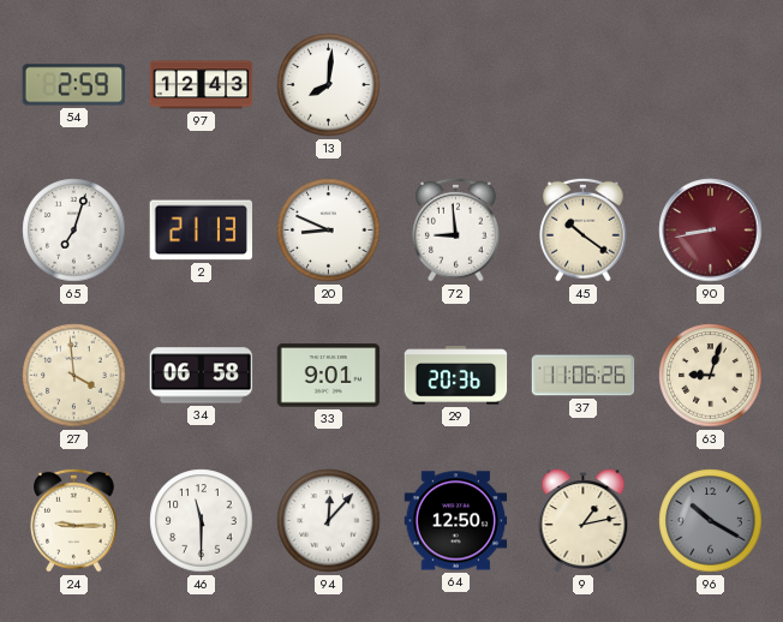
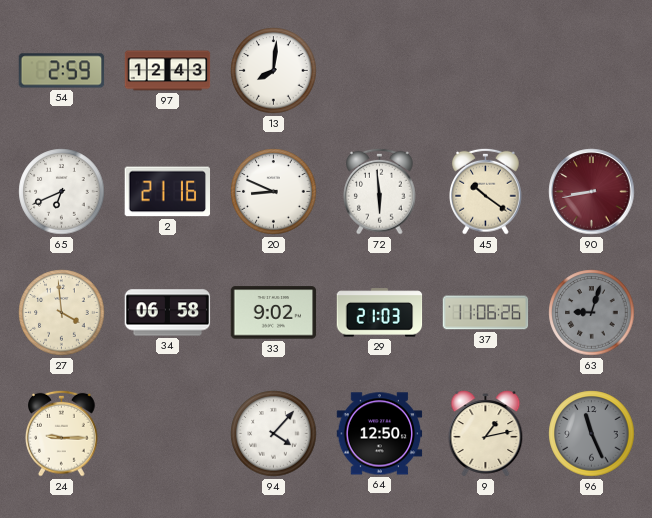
65: 7:03 -> 6:41 (62, 192)
2: 21:13 -> 21:16 (168, 192)
72: 8:59 -> 5:59 (380, 191)
33: 9:01 -> 9:02 (274, 313)
29: 20:36 -> 21:03 (380, 313)
63 dial: cream -> grey (592, 313)
46: 11:30 -> none (202, 521)
94: 12:07 -> 4:07 (274, 434)
96: 10:20 -> 11:26 (592, 434)
